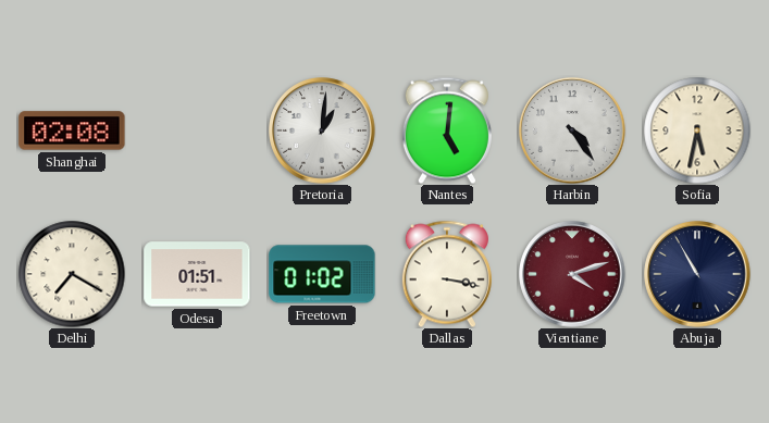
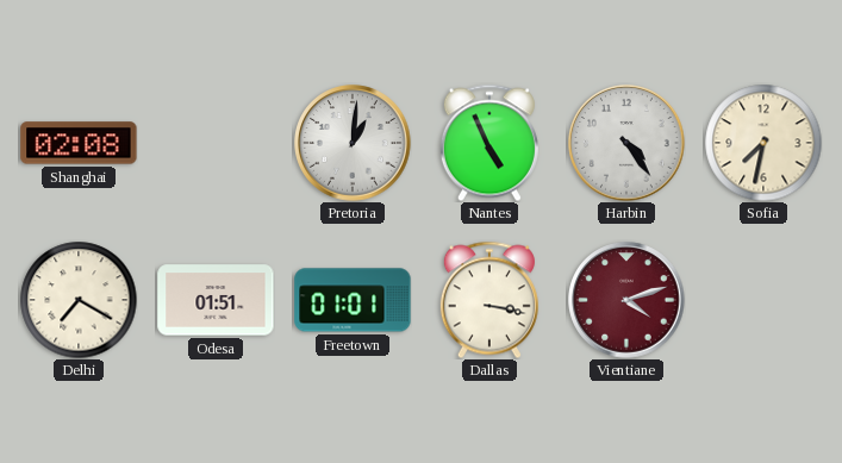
Nantes: 5:01 -> 4:56 (489, 143)
Sofia: 5:32 -> 7:32 (763, 143)
Freetown: 01:02 -> 01:01 (353, 300)
Abuja: 10:55 -> none (697, 274)
